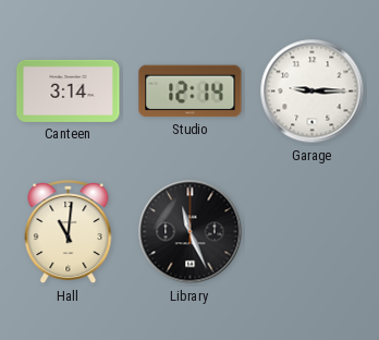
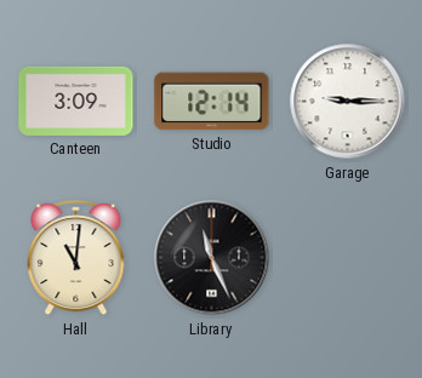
Canteen: 3:14 -> 3:09 (76, 101)
